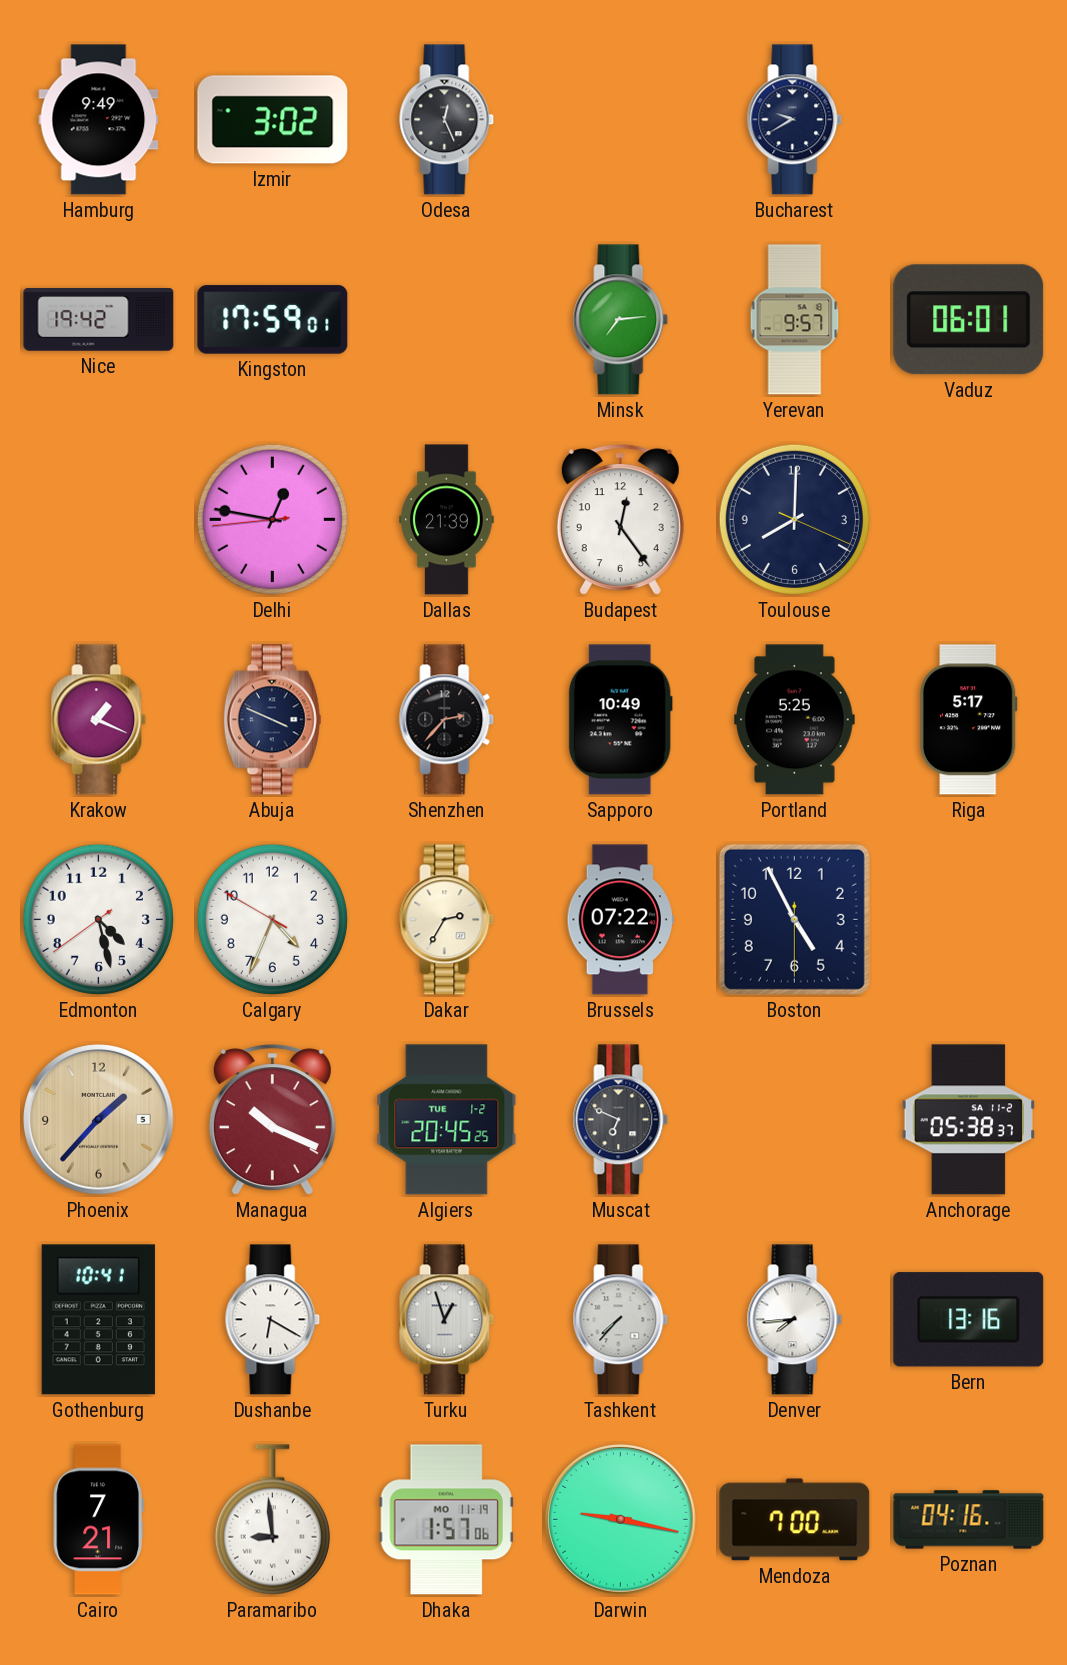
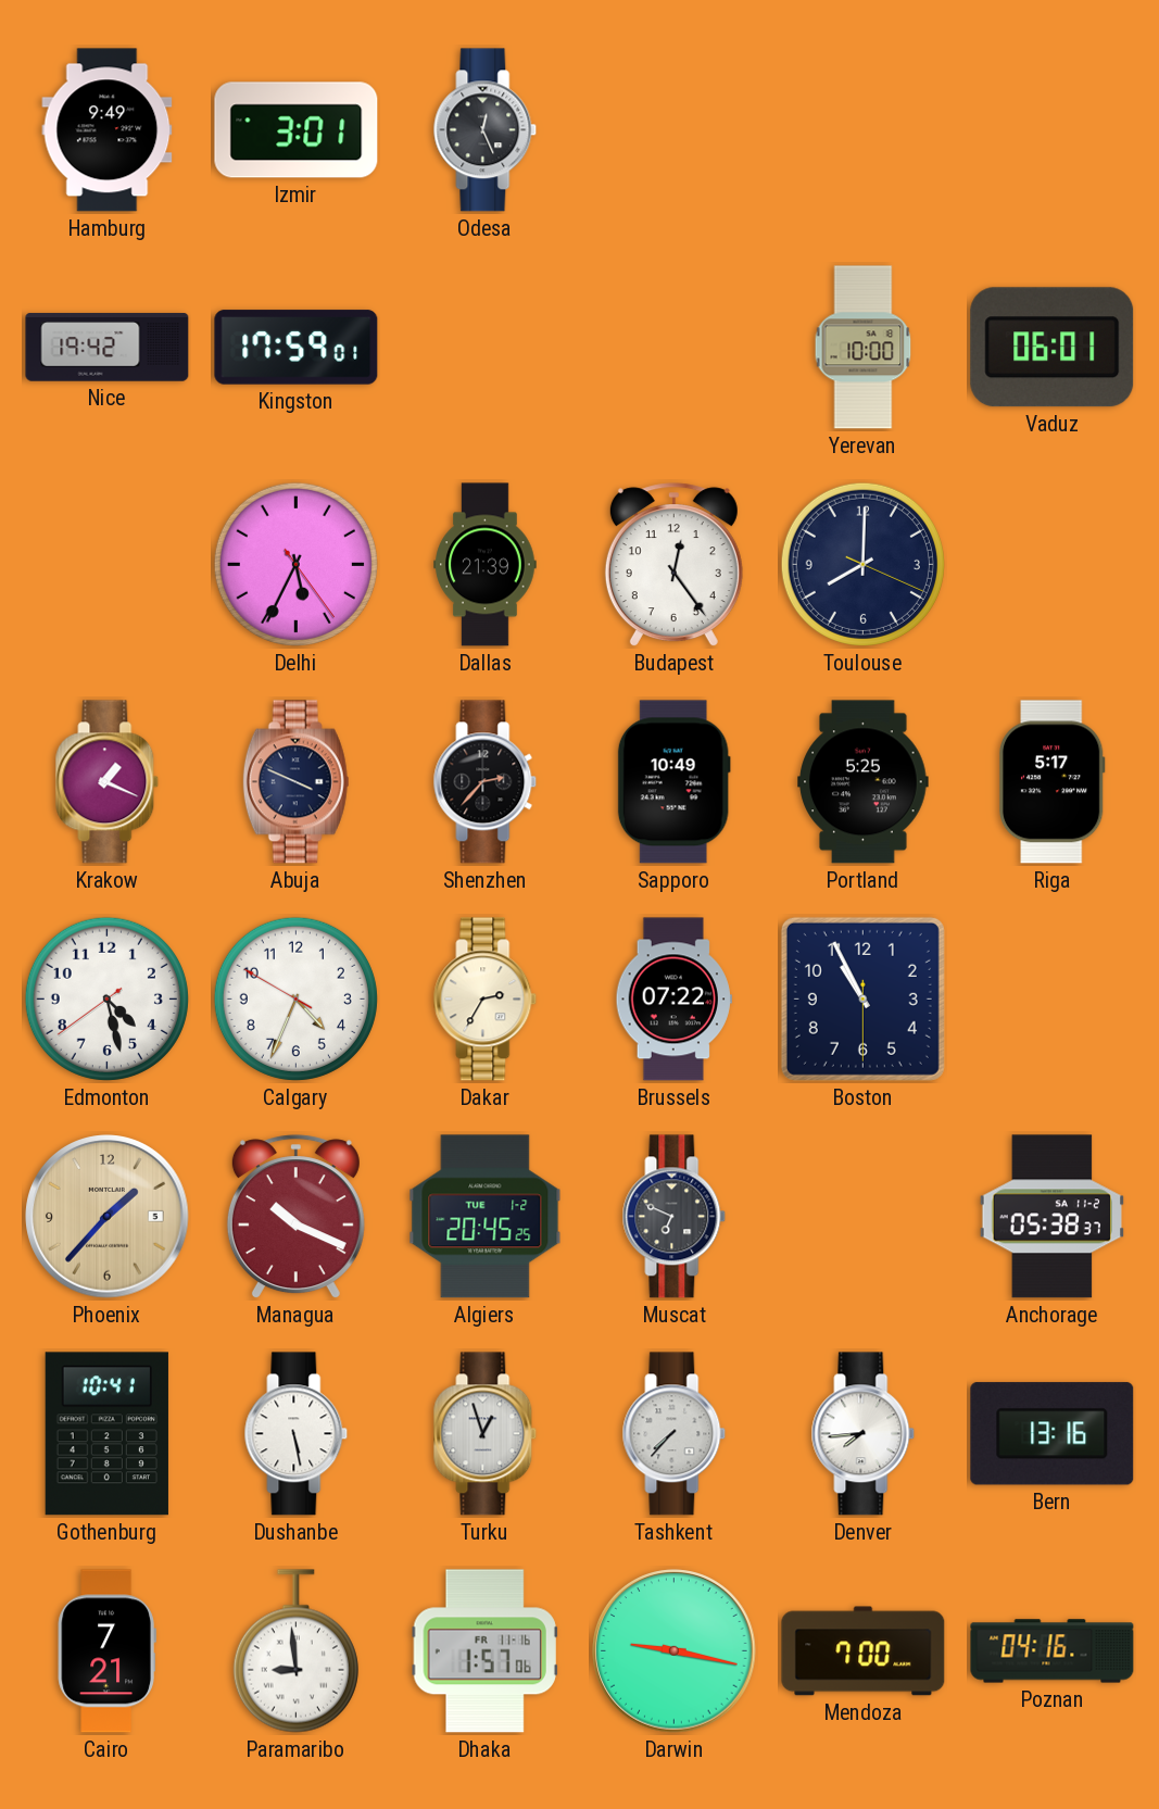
Izmir: 3:02 -> 3:01 (297, 130)
Bucharest: 9:40 -> none (795, 120)
Minsk: 7:14 -> none (621, 320)
Yerevan: 9:57 -> 10:00 (864, 348)
Delhi: 12:46 -> 5:34 (295, 564)
Boston: 4:55 -> 10:55 (862, 998)
Dushanbe: 6:20 -> 5:28 (297, 1434)
Dhaka date: MO 11-19 -> FR 11-16 (484, 1651)
